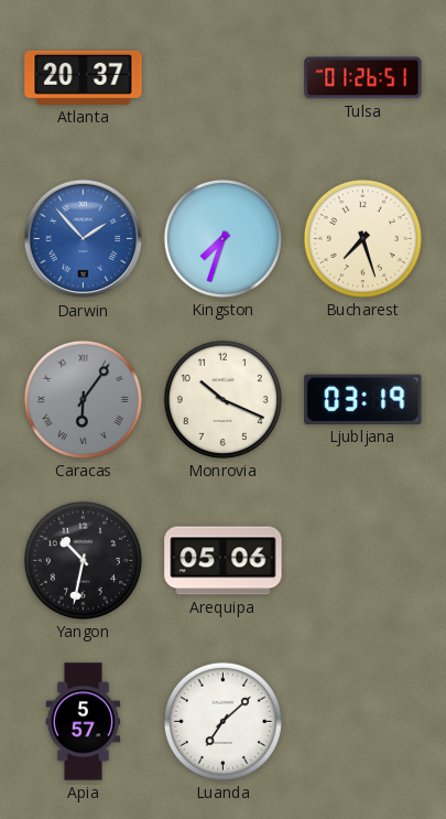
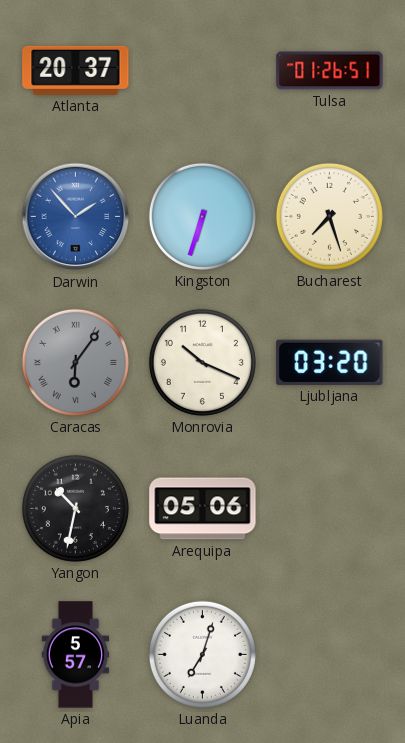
Kingston: 7:33 -> 6:33 (202, 216)
Ljubljana: 03:19 -> 03:20 (330, 362)
Luanda: 7:08 -> 7:03 (202, 654)
